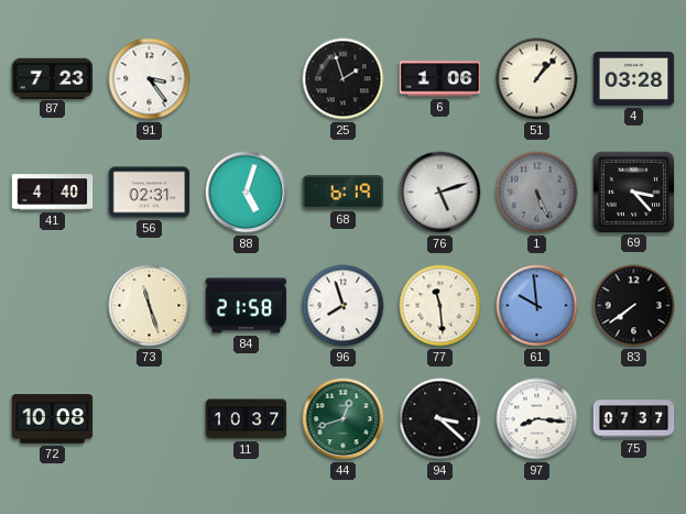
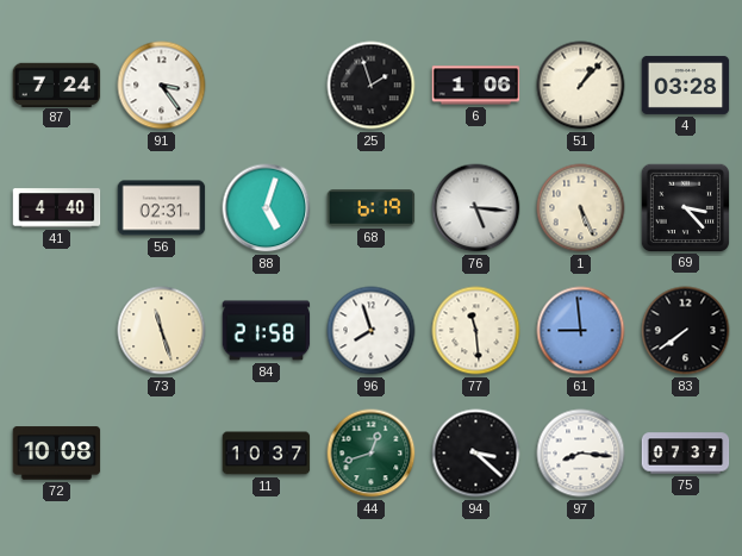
87: 7:23 -> 7:24 (57, 85)
76: 5:12 -> 5:16 (476, 208)
1 dial: grey -> cream (581, 208)
61: 9:59 -> 8:59 (581, 331)
